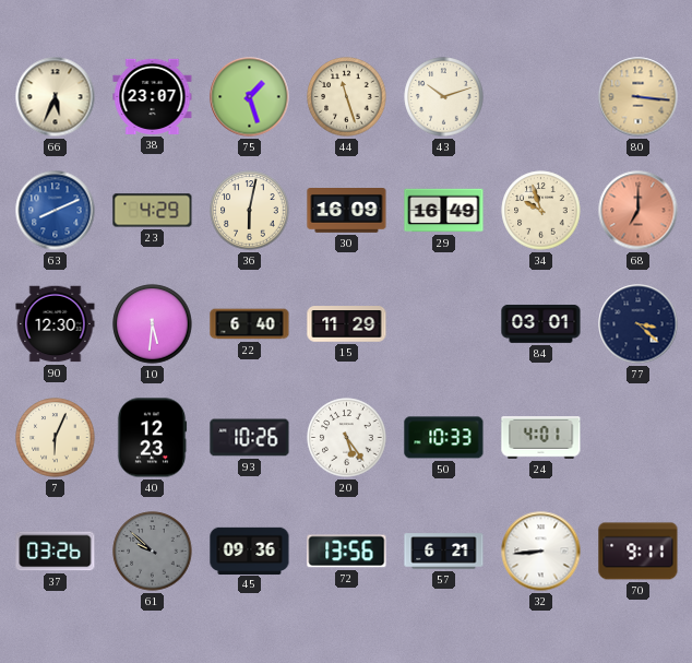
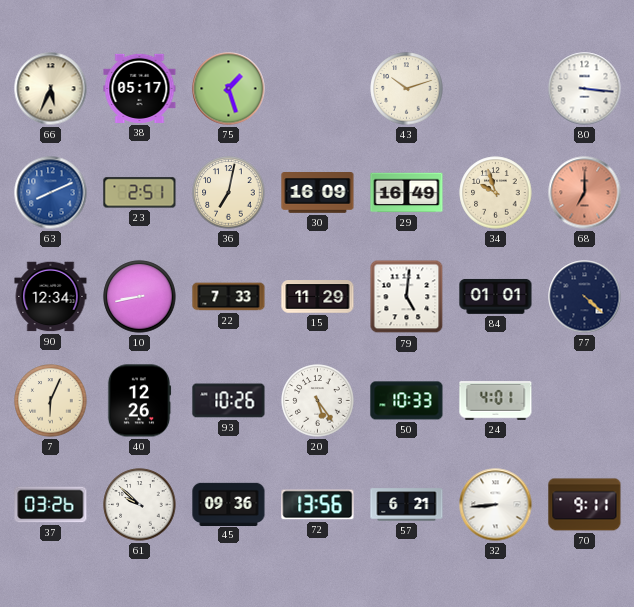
38: 23:07 -> 05:17 (140, 88)
44: 11:27 -> none (347, 97)
80 dial: champagne -> white (585, 89)
23: 4:29 -> 2:51 (140, 193)
36: 6:02 -> 7:02 (229, 193)
90: 12:30 -> 12:34 (51, 297)
10: 5:31 -> 8:43 (140, 297)
22: 6:40 -> 7:33 (229, 297)
79: none -> 5:01 (407, 297)
84: 03:01 -> 01:01 (496, 297)
77: 3:22 -> 4:22 (585, 297)
40: 12:23 -> 12:26 (139, 401)
61 dial: grey -> white (140, 505)
